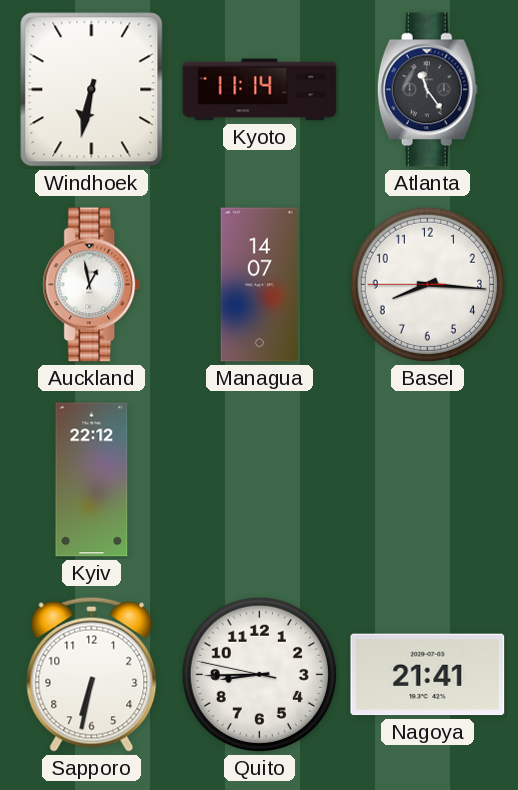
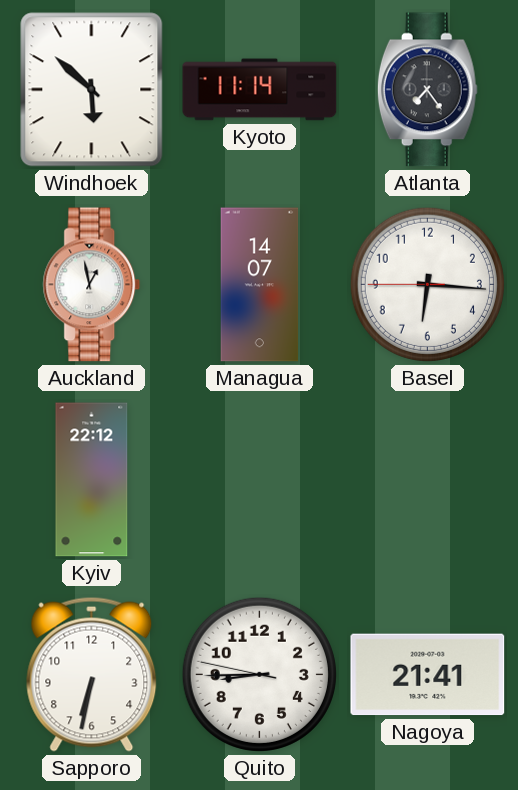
Windhoek: 6:32 -> 5:52 (92, 90)
Atlanta: 11:24 -> 7:24 (427, 90)
Basel: 8:15 -> 6:15 (427, 284)
